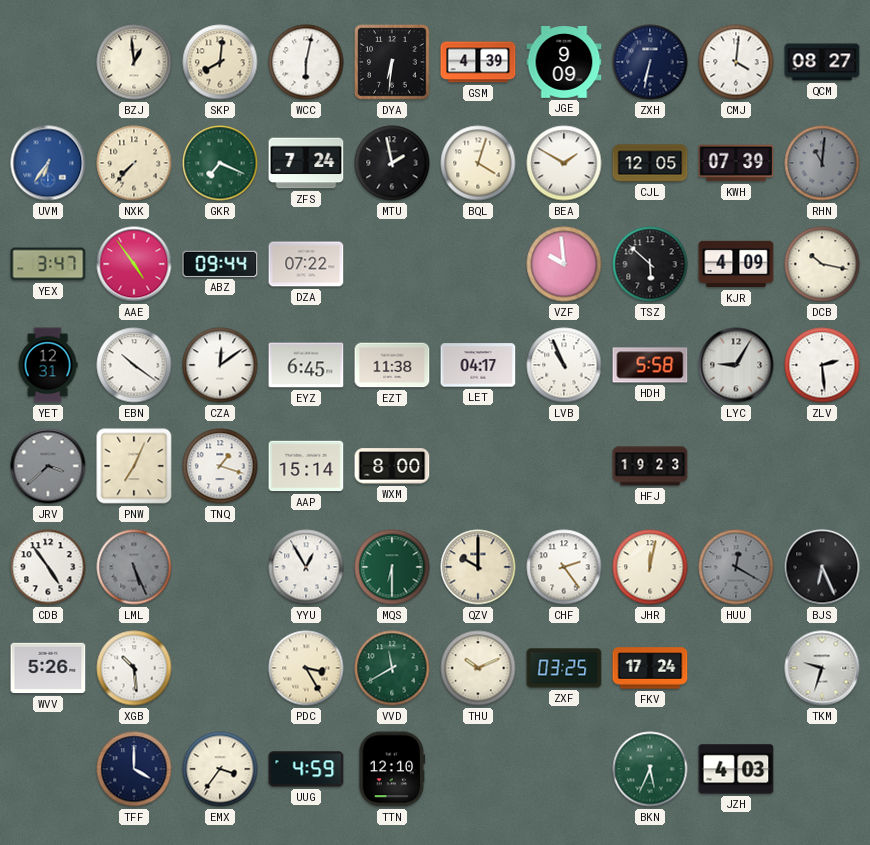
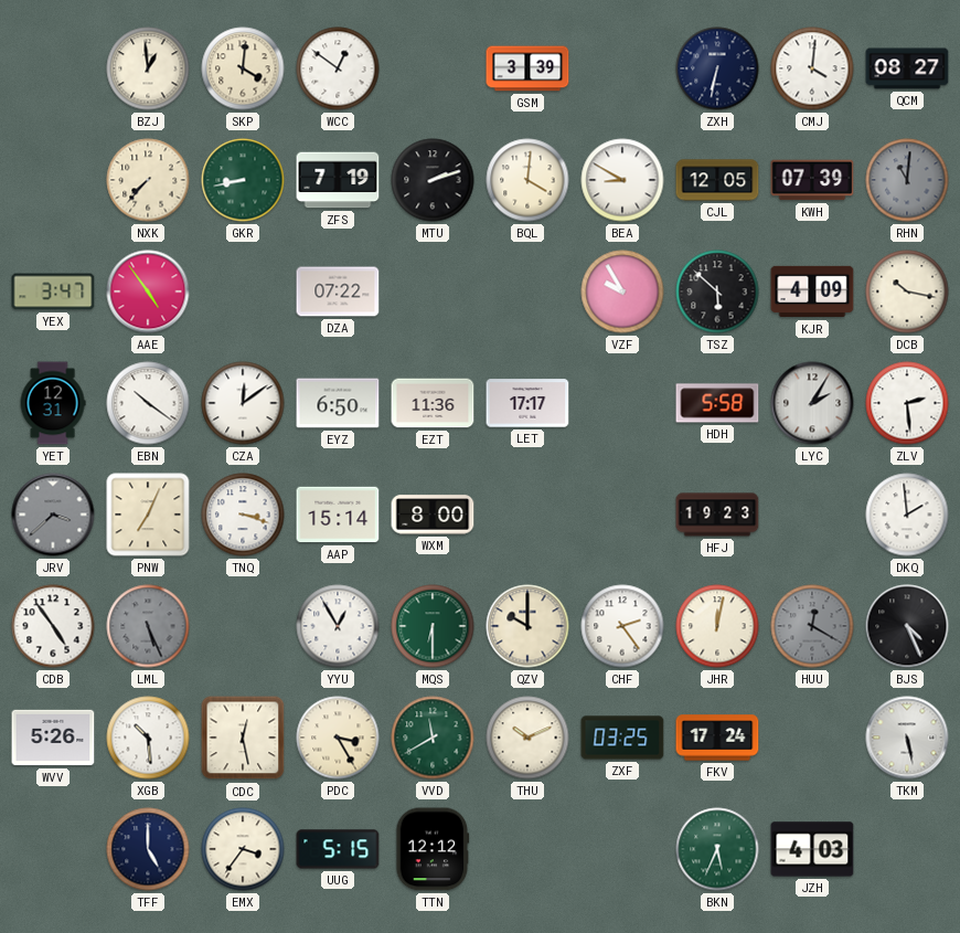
SKP: 8:01 -> 4:01 (243, 68)
WCC: 6:02 -> 12:51 (338, 68)
DYA: 6:31 -> none (392, 62)
GSM: 4:39 -> 3:39 (527, 68)
JGE: 9:09 -> none (564, 63)
UVM: 6:36 -> none (48, 163)
GKR: 7:19 -> 8:43 (243, 180)
ZFS: 7:24 -> 7:19 (338, 180)
MTU: 1:58 -> 2:12 (433, 180)
BQL: 4:03 -> 4:01 (527, 180)
BEA: 1:50 -> 8:50 (622, 180)
ABZ: 09:44 -> none (220, 264)
VZF: 9:59 -> 9:55 (622, 291)
EYZ: 6:45 -> 6:50 (338, 403)
EZT: 11:38 -> 11:36 (433, 403)
LET: 04:17 -> 17:17 (527, 403)
LVB: 10:56 -> none (564, 365)
LYC: 9:05 -> 2:05 (812, 403)
TNQ: 1:18 -> 3:18 (243, 515)
DKQ: none -> 1:59 (907, 515)
BJS: 6:26 -> 4:26 (907, 626)
CDC: none -> 12:28 (243, 738)
TKM: 9:33 -> 5:28 (907, 738)
TFF: 4:00 -> 5:00 (148, 849)
UUG: 4:59 -> 5:15 (338, 849)
TTN: 12:10 -> 12:12 (433, 849)
